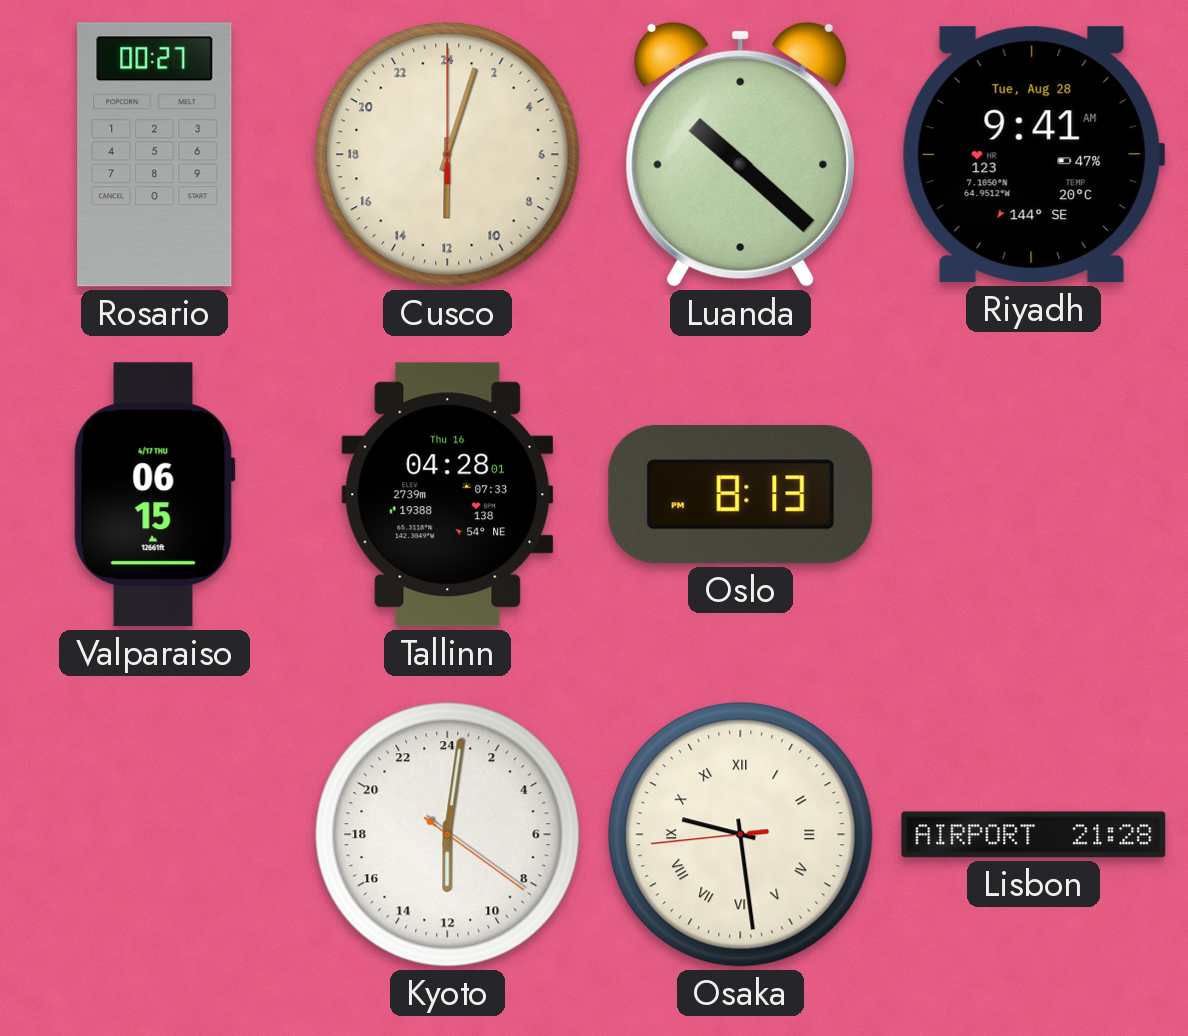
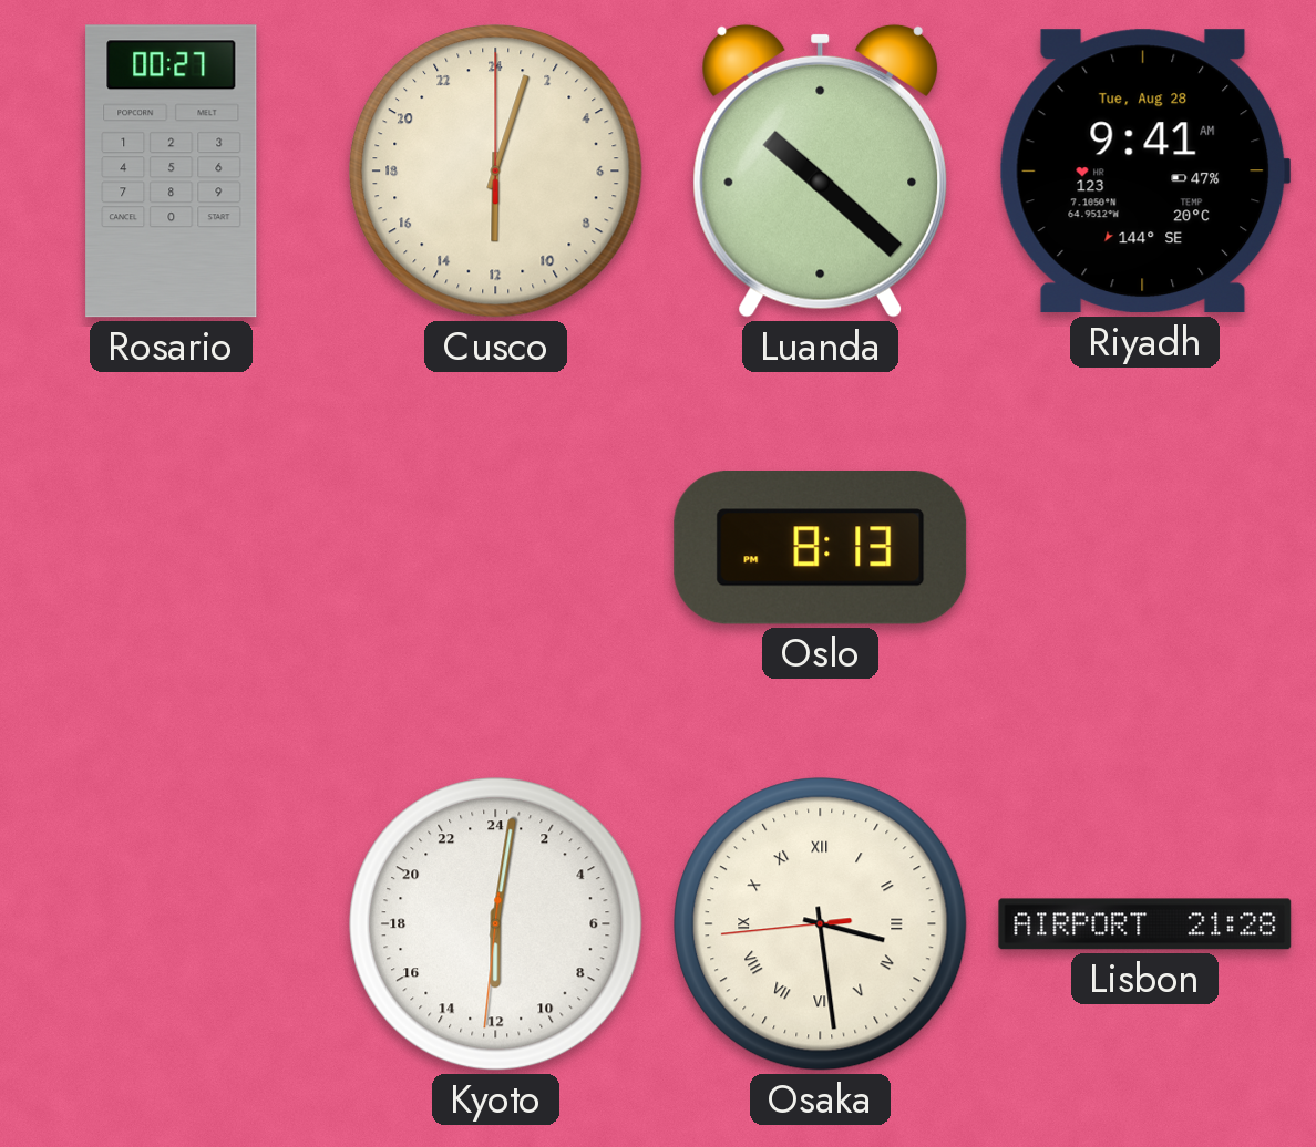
Valparaiso: 06:15 -> none (154, 495)
Tallinn: 04:28 -> none (448, 495)
Kyoto: 12:01:21 -> 12:01:31 (496, 924)
Osaka: 9:28 -> 3:28 (821, 924)
